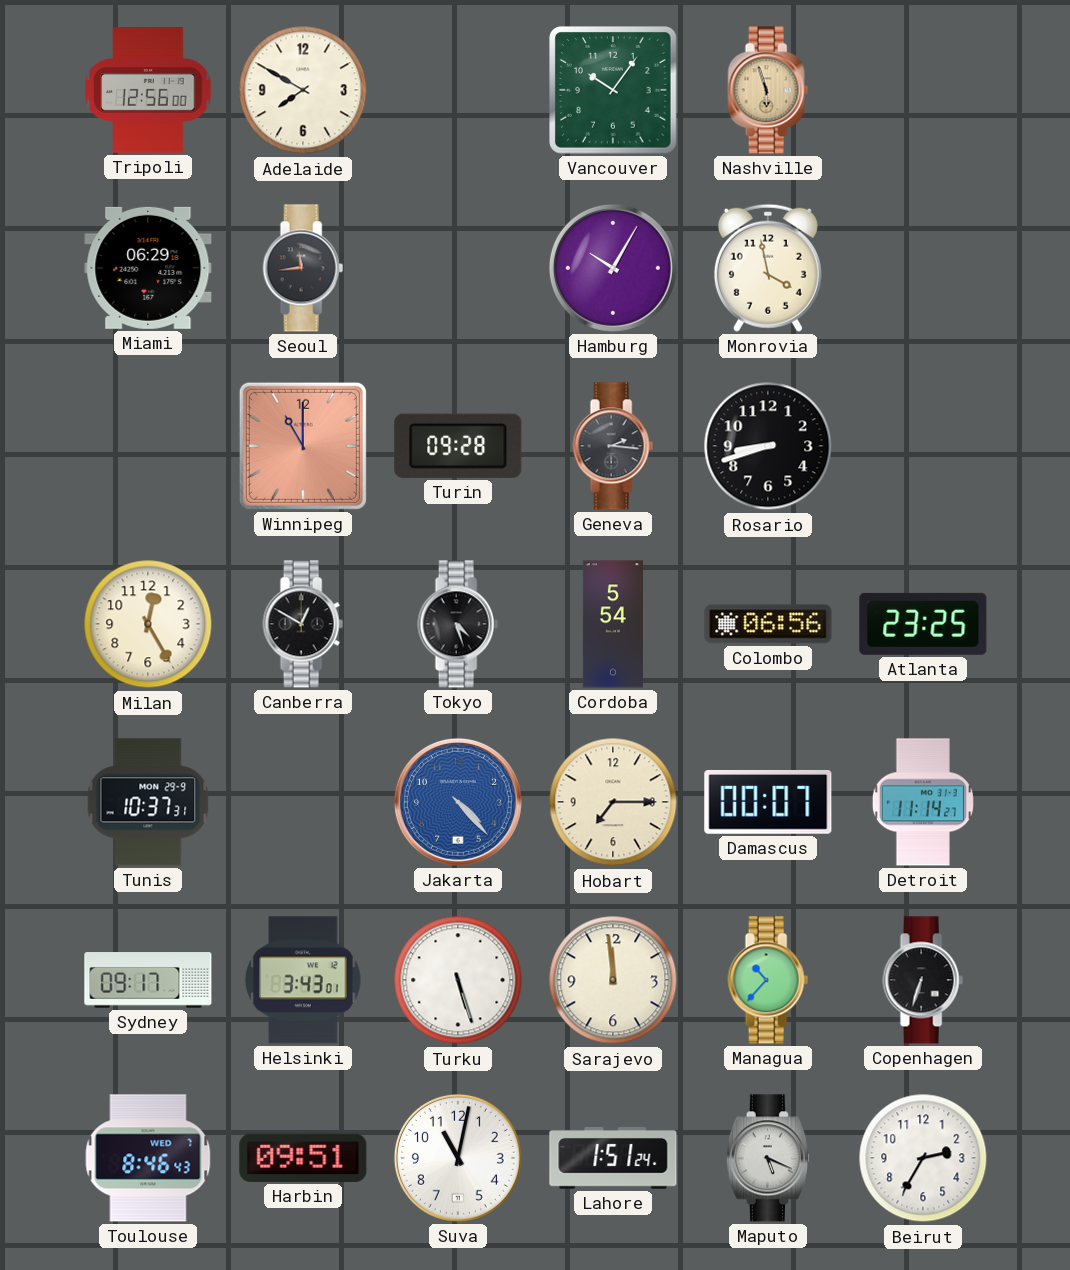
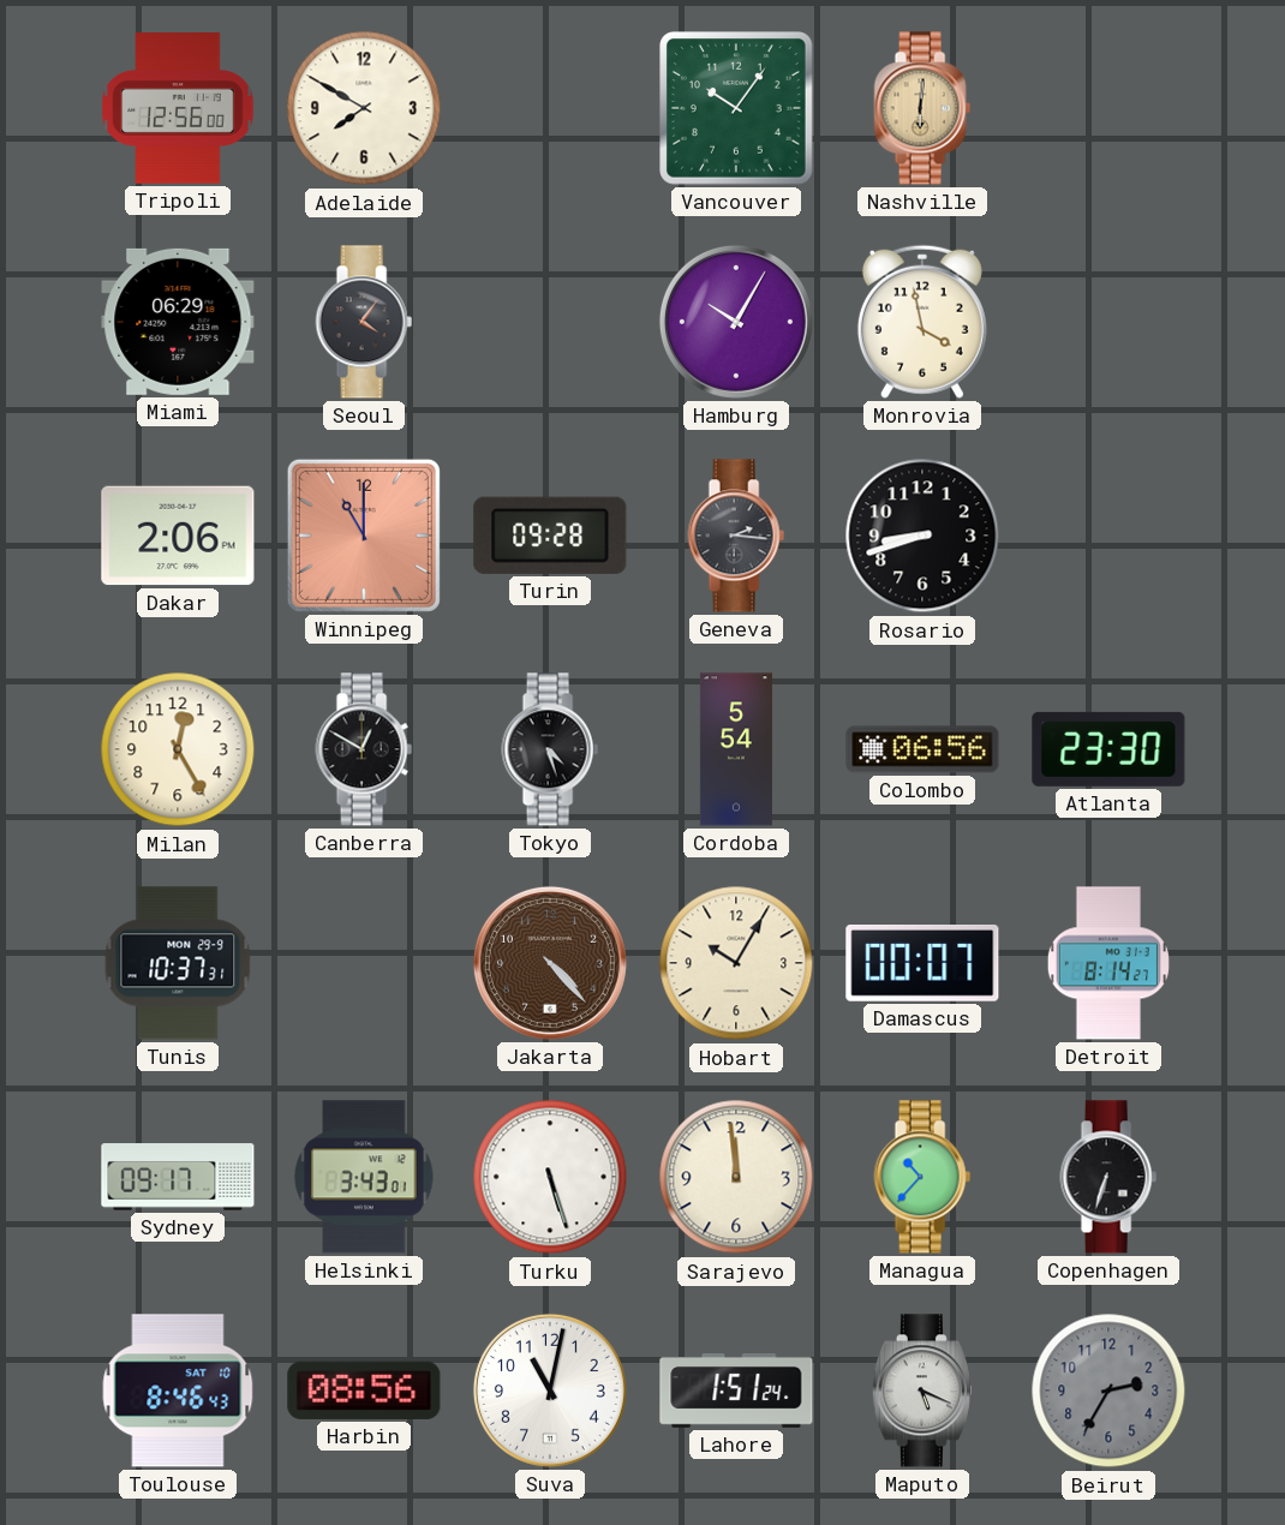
Nashville: 5:57 -> 6:01 (922, 108)
Seoul: 11:44 -> 4:06 (364, 322)
Dakar: none -> 2:06 (178, 536)
Atlanta: 23:25 -> 23:30 (1108, 749)
Jakarta dial: blue -> brown (550, 963)
Hobart: 7:15 -> 10:05 (736, 963)
Detroit: 11:14 -> 8:14 (1108, 963)
Toulouse date: WED 7 -> SAT 10 (178, 1391)
Harbin: 09:51 -> 08:56 (364, 1391)
Beirut dial: white -> grey (1108, 1391)
